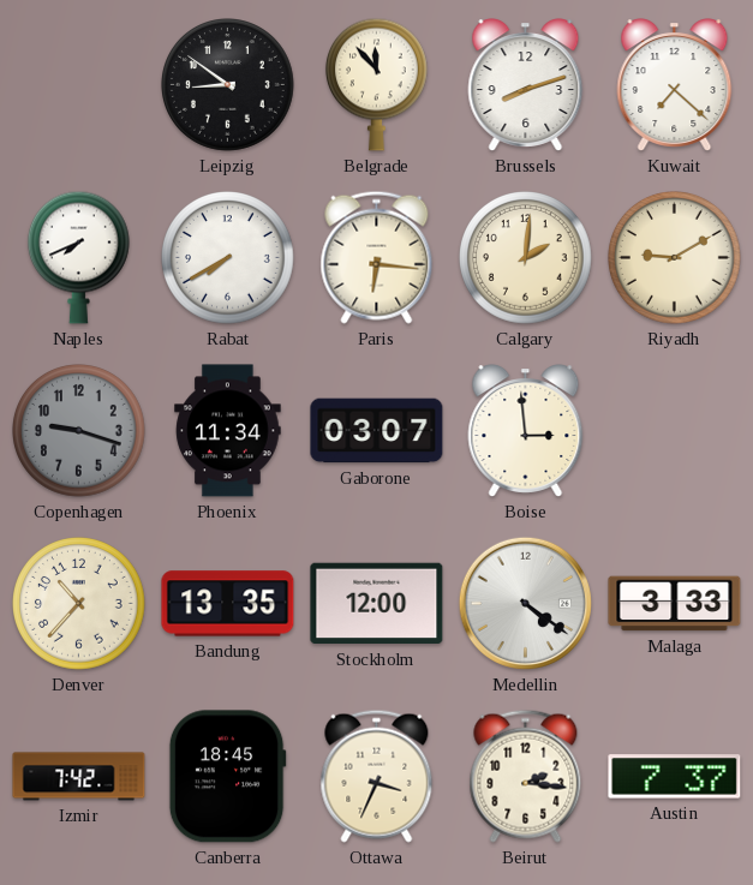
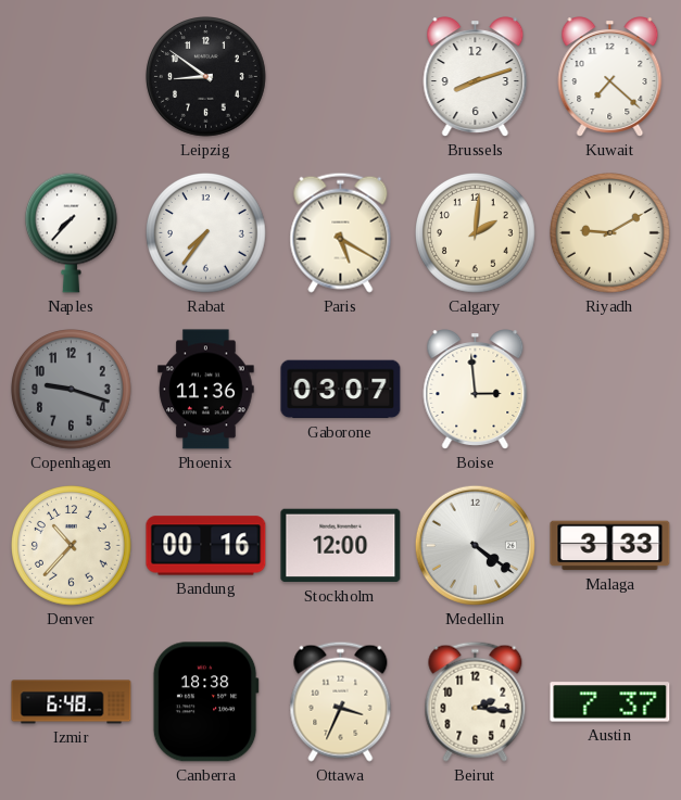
Belgrade: 11:53 -> none (377, 84)
Naples: 7:41 -> 7:37 (72, 232)
Rabat: 7:40 -> 7:36 (206, 233)
Paris: 6:16 -> 5:20 (341, 232)
Phoenix: 11:34 -> 11:36 (206, 390)
Bandung: 13:35 -> 00:16 (206, 546)
Izmir: 7:42 -> 6:48 (72, 702)
Canberra: 18:45 -> 18:38 (205, 702)
